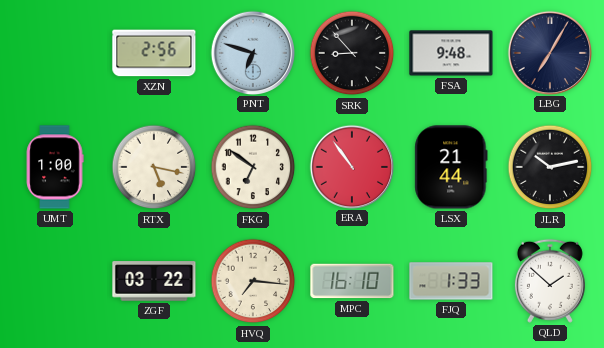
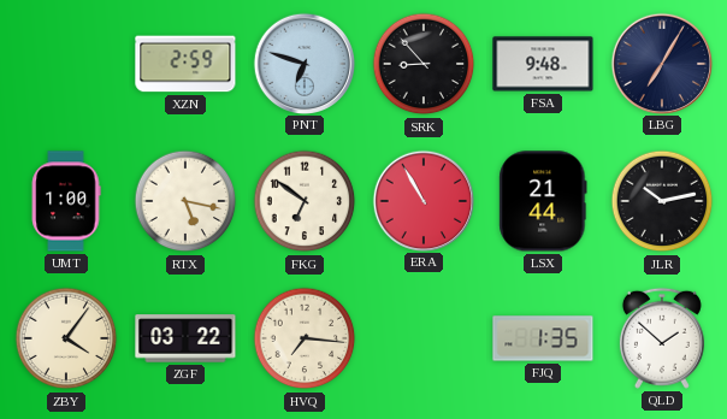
XZN: 2:56 -> 2:59 (185, 64)
ERA: 10:54 -> 10:55 (422, 200)
ZBY: none -> 4:06 (66, 338)
MPC: 16:10 -> none (352, 281)
FJQ: 1:33 -> 1:35 (543, 338)
